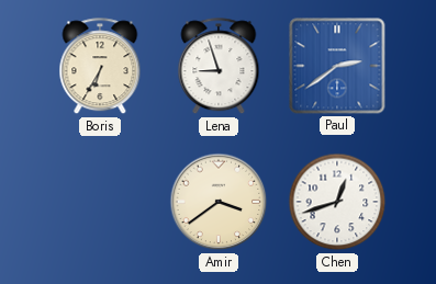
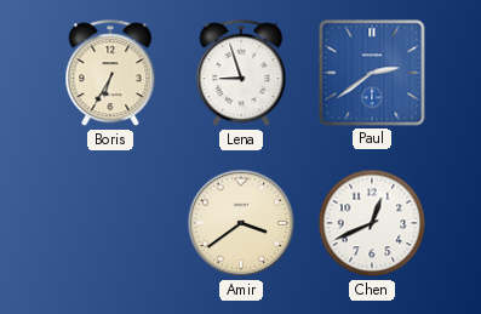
Chen: 12:42 -> 12:41 (372, 223)
